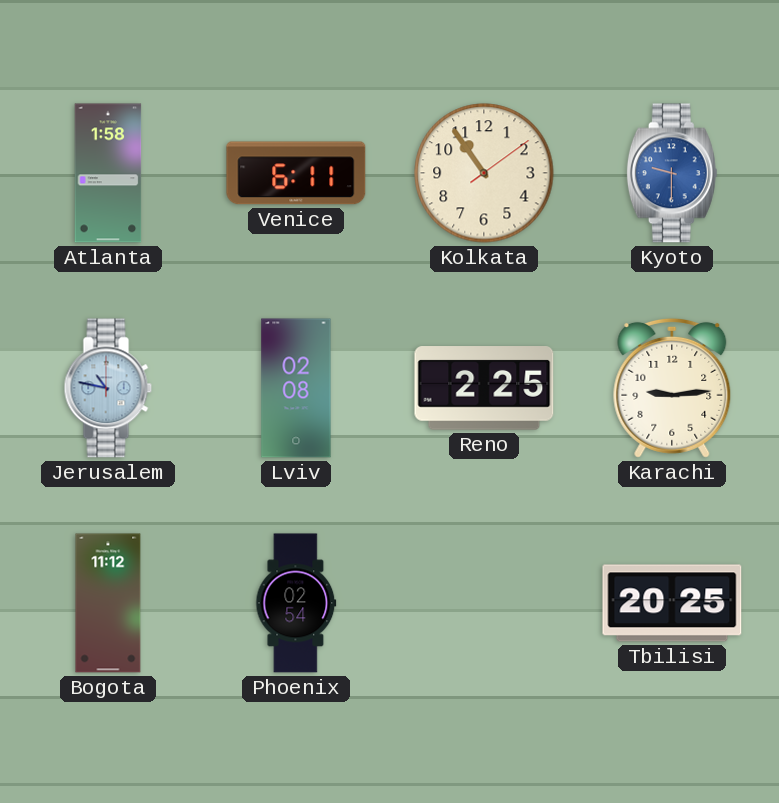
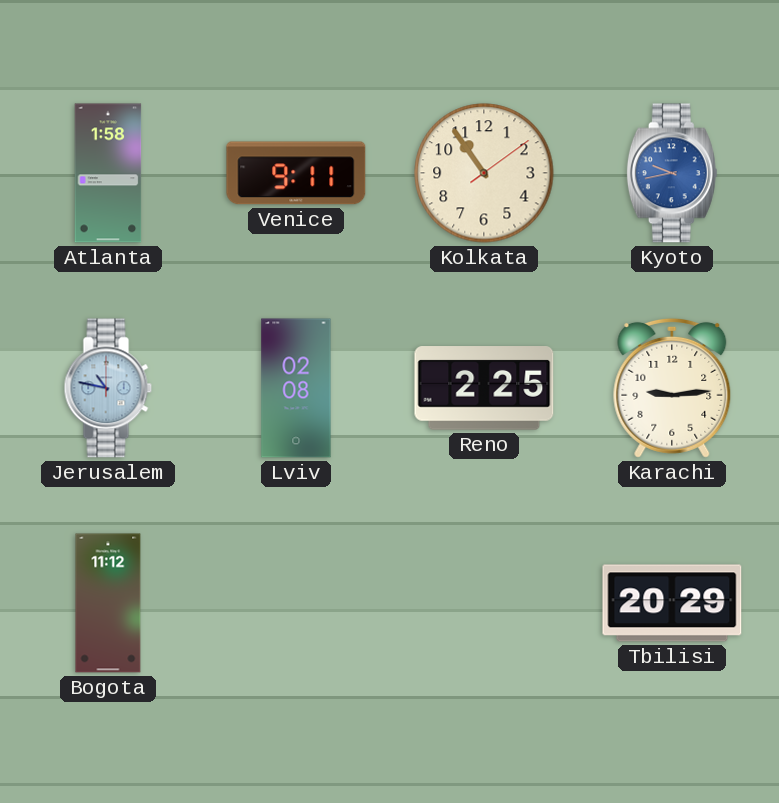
Venice: 6:11 -> 9:11 (296, 173)
Kyoto: 9:30 -> 9:43 (672, 173)
Phoenix: 02:54 -> none (296, 603)
Tbilisi: 20:25 -> 20:29 (672, 603)
